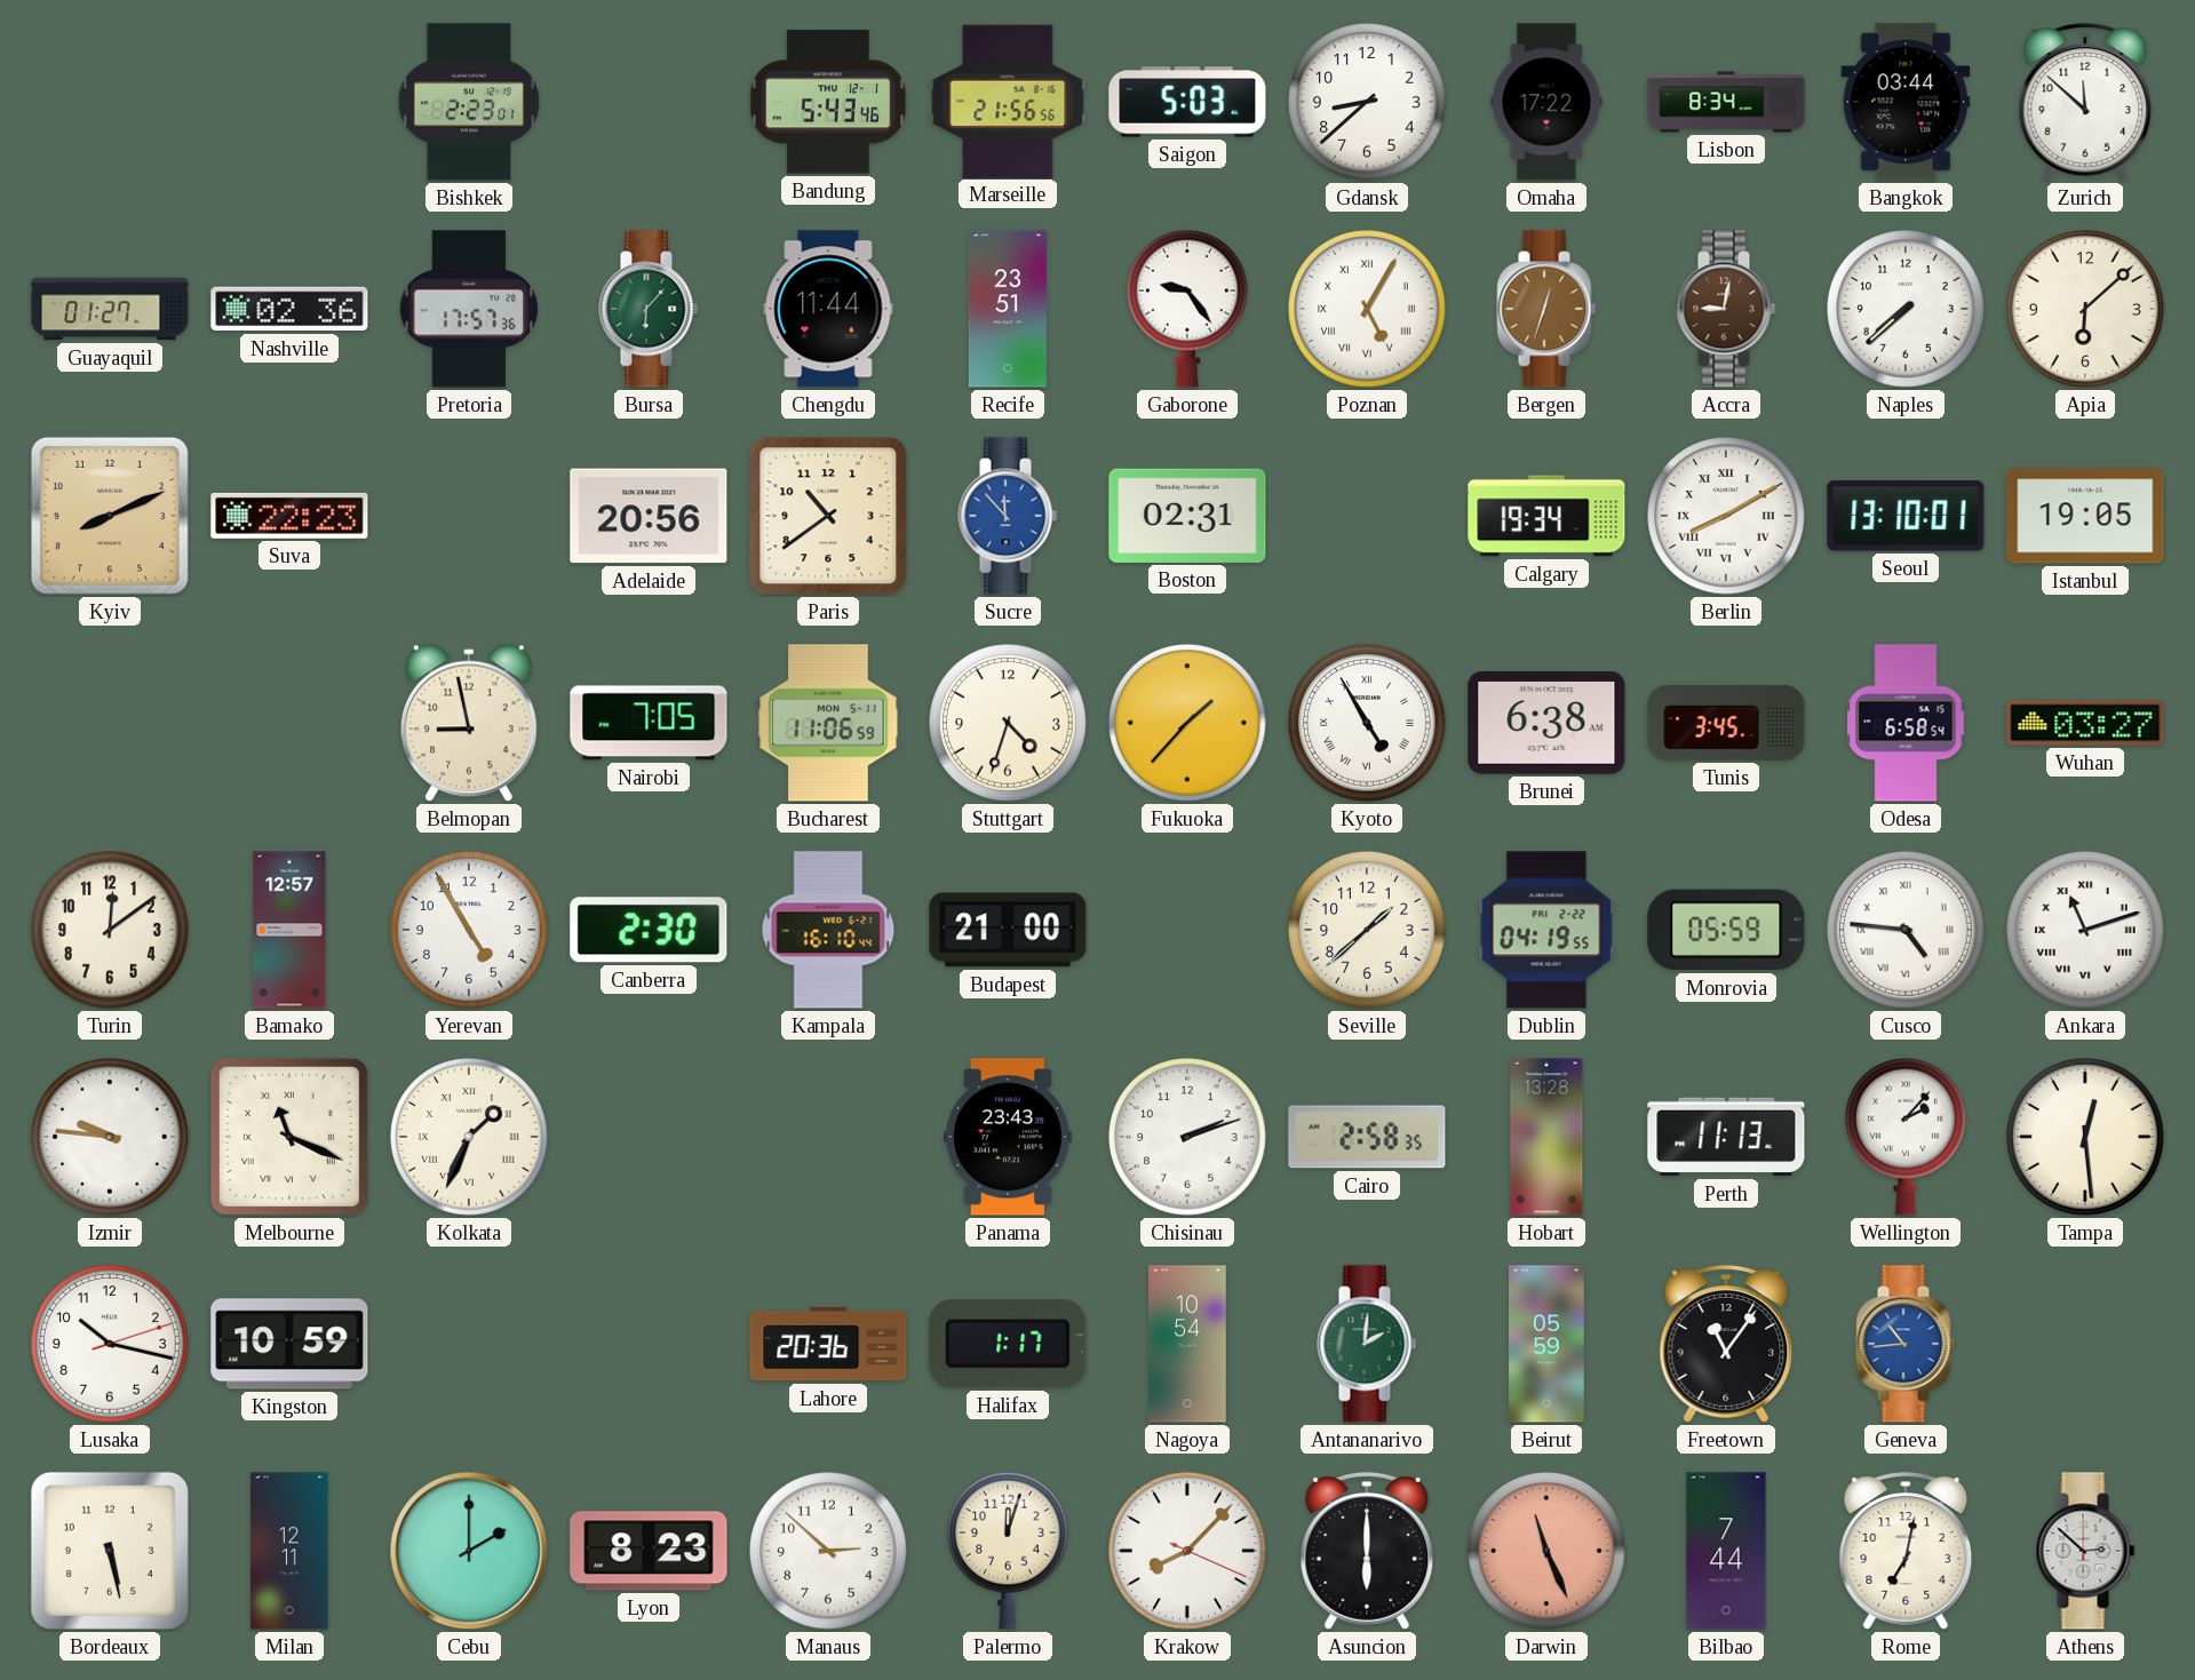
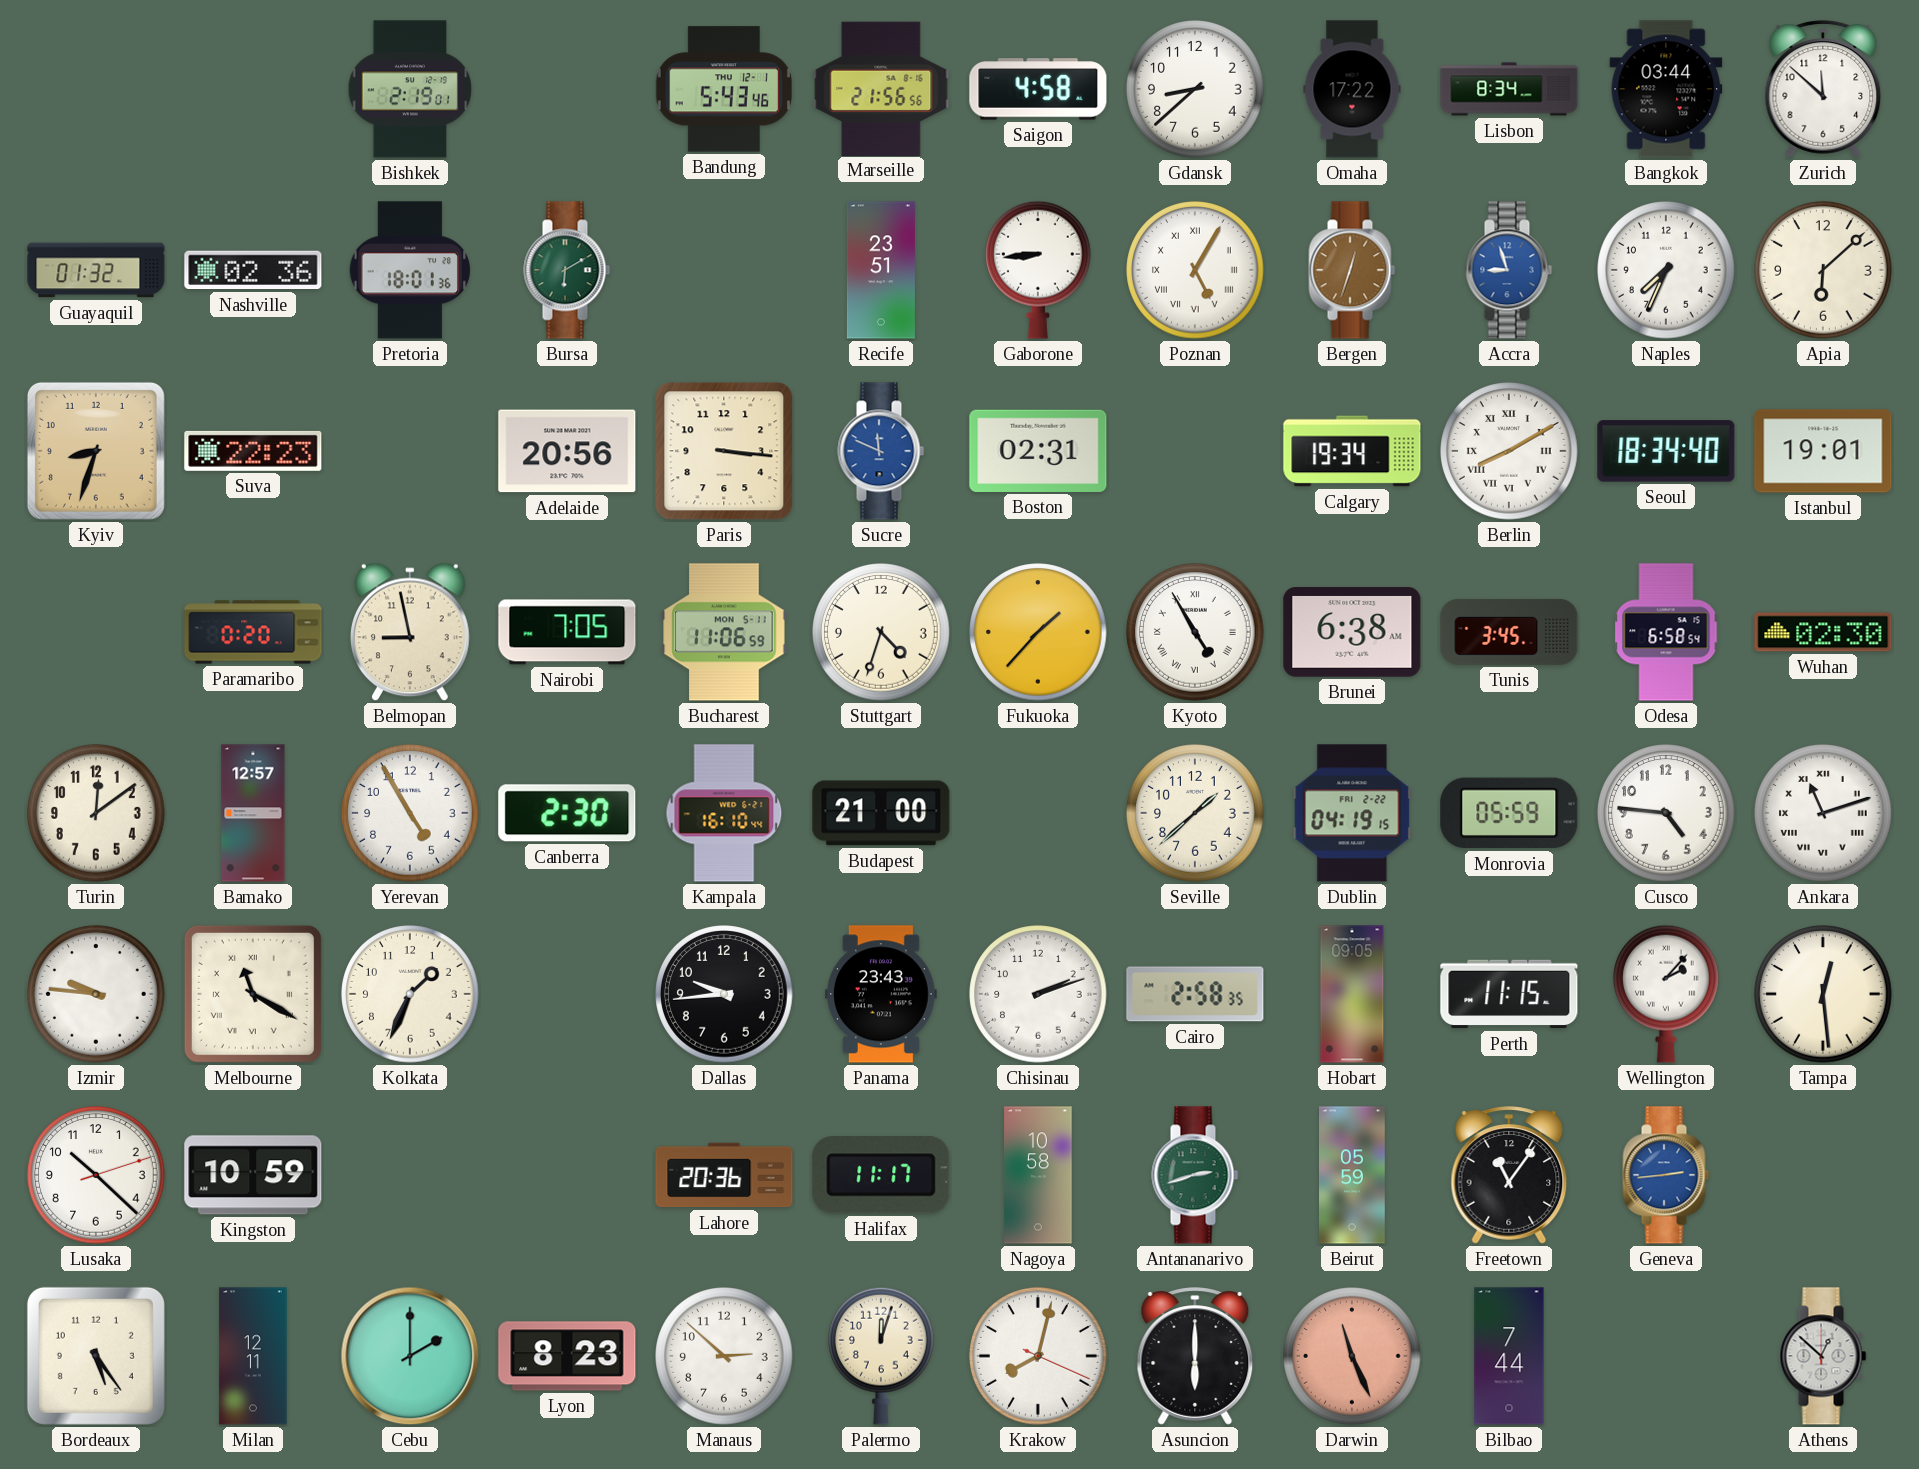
Bishkek: 2:23 -> 2:19 (410, 89)
Saigon: 5:03 -> 4:58 (1038, 89)
Guayaquil: 01:27 -> 01:32 (96, 270)
Pretoria: 17:57 -> 18:01 (409, 270)
Bursa: 6:07 -> 6:10 (567, 270)
Chengdu: 11:44 -> none (828, 309)
Gaborone: 9:24 -> 8:44 (1039, 270)
Accra: 9:02 -> 8:57 (1509, 270)
Accra dial: brown -> blue (1509, 270)
Naples: 7:38 -> 7:34 (1666, 270)
Kyiv: 8:11 -> 8:33 (96, 451)
Paris: 10:39 -> 3:16 (724, 451)
Sucre: 11:53 -> 11:49 (881, 451)
Seoul: 13:10 -> 18:34 (1666, 451)
Istanbul: 19:05 -> 19:01 (1823, 451)
Paramaribo: none -> 0:20 (253, 632)
Wuhan: 03:27 -> 02:30 (1823, 632)
Dublin: 04:19:55 -> 04:19:15 (1352, 813)
Cusco numerals: Roman -> Arabic (1666, 813)
Melbourne: 11:19 -> 11:20 (253, 994)
Kolkata numerals: Roman -> Arabic (410, 994)
Dallas: none -> 9:44 (724, 994)
Hobart: 13:28 -> 09:05 (1352, 994)
Perth: 11:13 -> 11:15 (1509, 994)
Lusaka: 10:17 -> 10:22 (96, 1175)
Halifax: 1:17 -> 11:17 (881, 1176)
Nagoya: 10:54 -> 10:58 (1038, 1175)
Antananarivo: 2:01 -> 2:42 (1195, 1175)
Geneva: 10:44 -> 2:44 (1666, 1175)
Bordeaux: 5:28 -> 5:24 (96, 1356)
Krakow: 8:07 -> 8:02 (1038, 1356)
Rome: 7:02 -> none (1906, 1551)
Athens: 2:52 -> 12:52 (1823, 1356)
